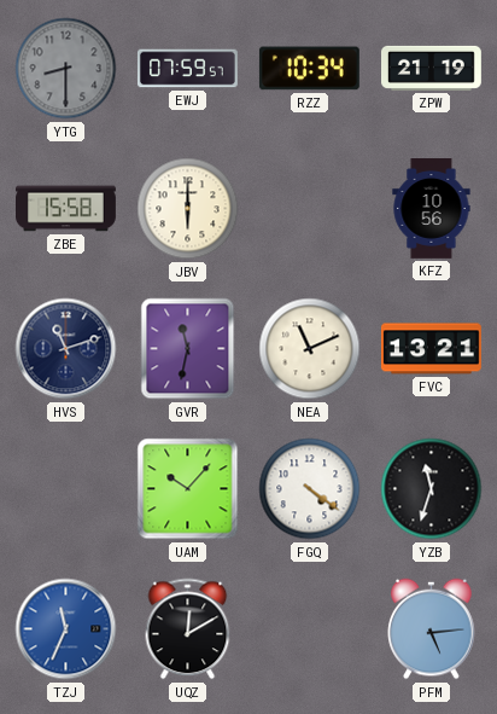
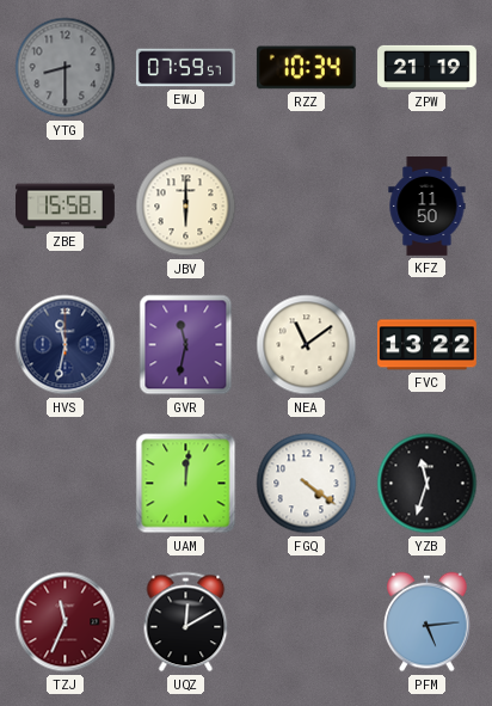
KFZ: 10:56 -> 11:50 (428, 207)
HVS: 11:12 -> 11:32 (66, 345)
NEA: 11:11 -> 11:09 (307, 345)
FVC: 13:21 -> 13:22 (426, 345)
UAM: 10:07 -> 12:01 (186, 484)
TZJ dial: blue -> burgundy (66, 622)
